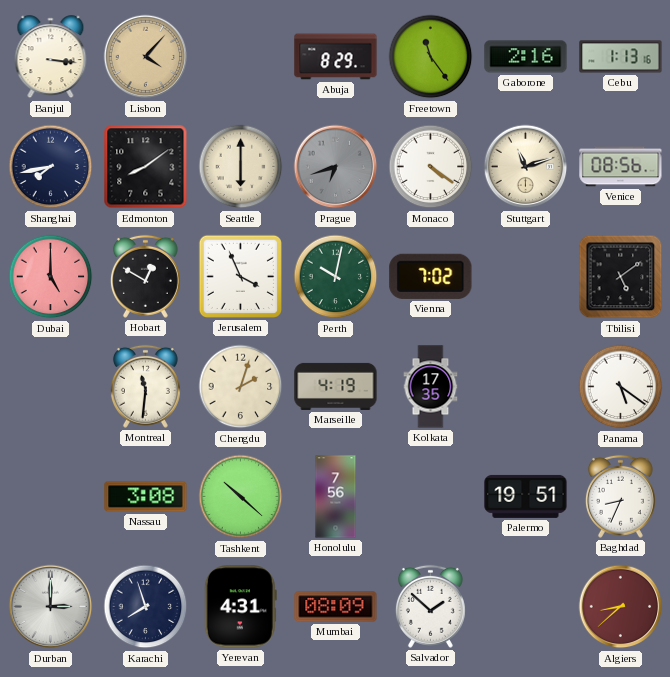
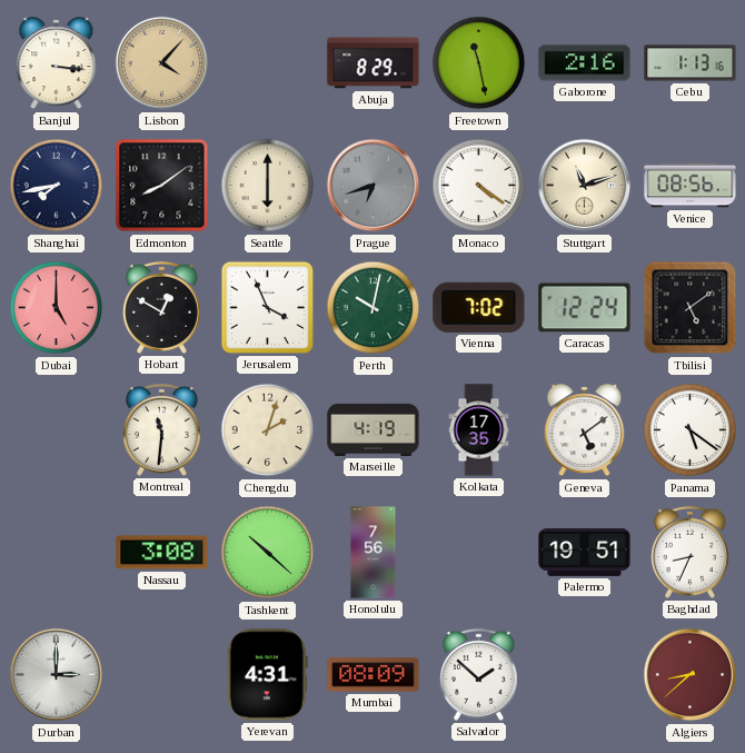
Freetown: 11:24 -> 11:28 (479, 63)
Caracas: none -> 12:24 (585, 308)
Geneva: none -> 5:09 (585, 430)
Karachi: 7:57 -> none (146, 607)
